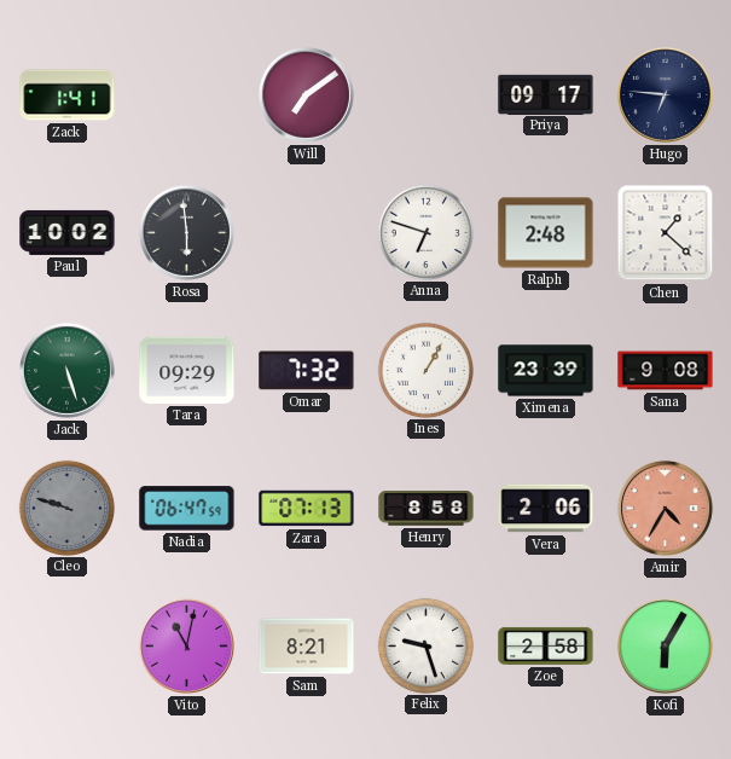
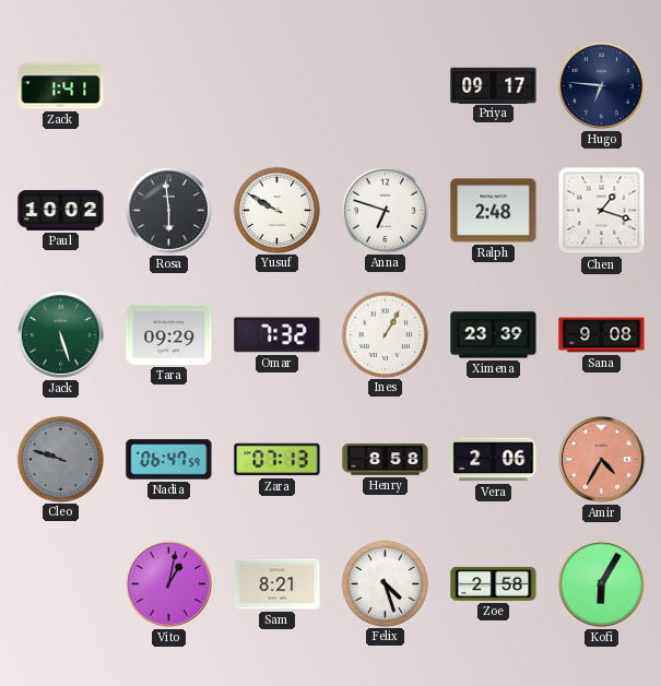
Will: 7:09 -> none (306, 94)
Yusuf: none -> 9:50 (276, 210)
Chen: 1:22 -> 1:18 (602, 211)
Vito: 11:02 -> 1:02 (168, 583)
Felix: 9:27 -> 4:27 (385, 583)
